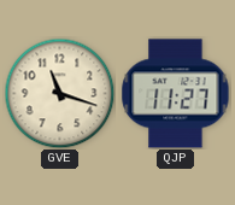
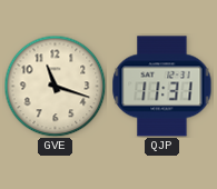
QJP: 11:27 -> 11:31 (162, 87)
